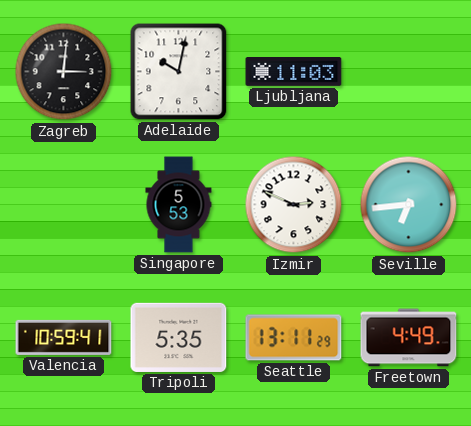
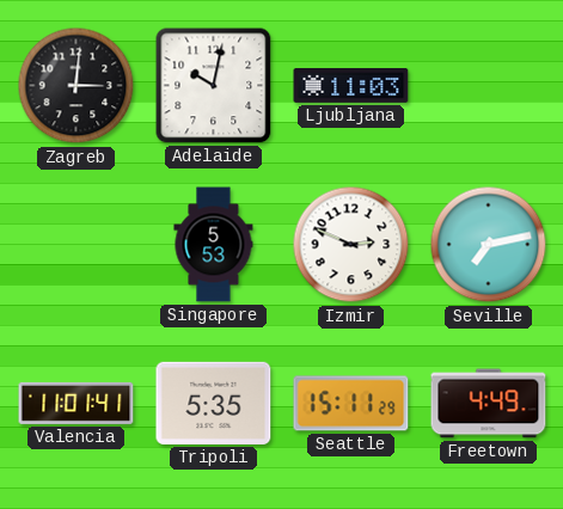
Seville: 6:44 -> 7:13 (489, 245)
Valencia: 10:59 -> 11:01 (77, 403)
Seattle: 13:11 -> 15:11 (351, 404)
